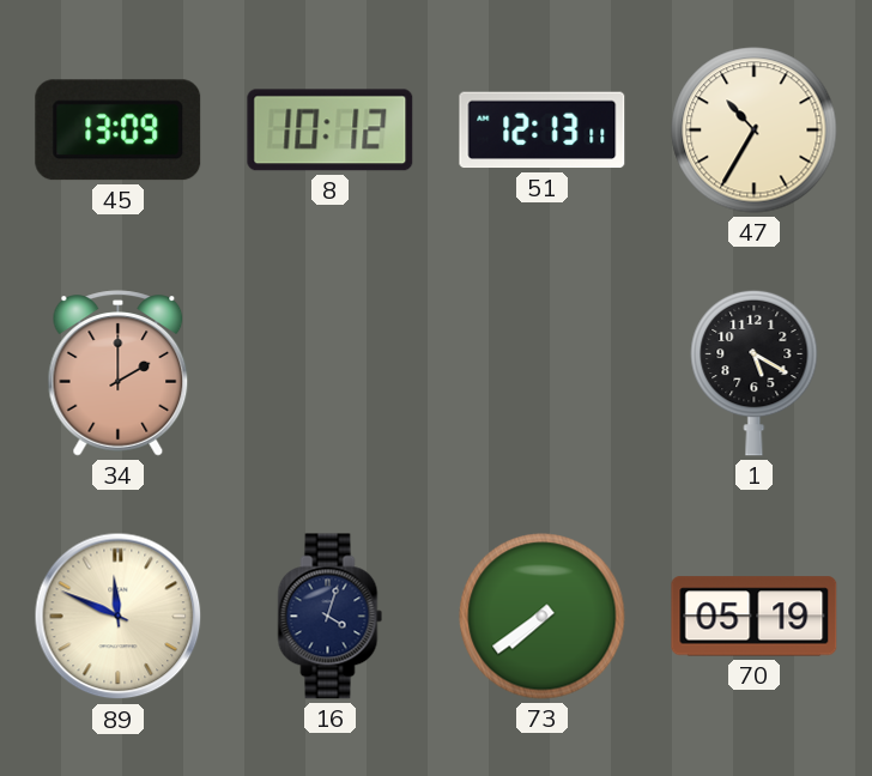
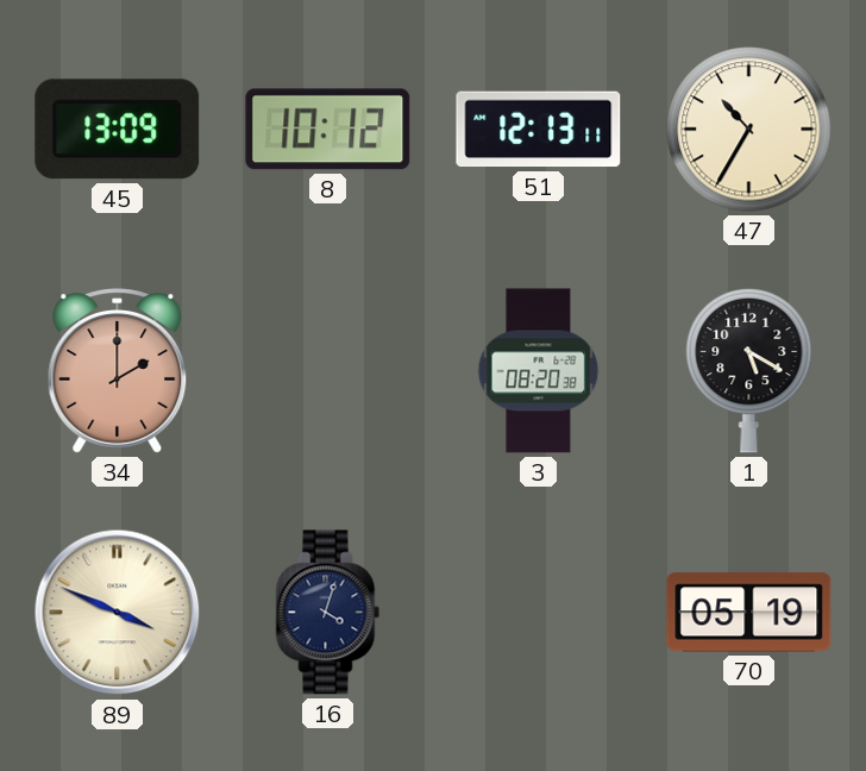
3: none -> 08:20 (539, 371)
89: 11:49 -> 3:49 (118, 613)
73: 7:39 -> none (543, 617)
